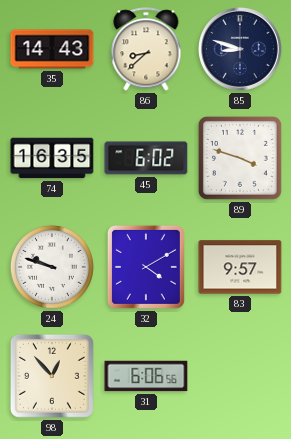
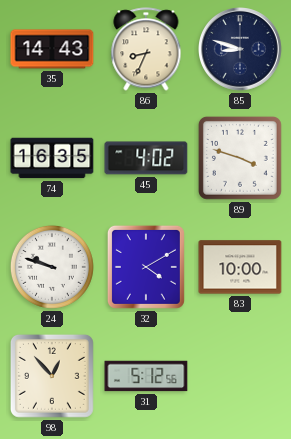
86: 8:38 -> 8:34 (146, 49)
45: 6:02 -> 4:02 (146, 158)
83: 9:57 -> 10:00 (240, 267)
31: 6:06 -> 5:12 (146, 376)
